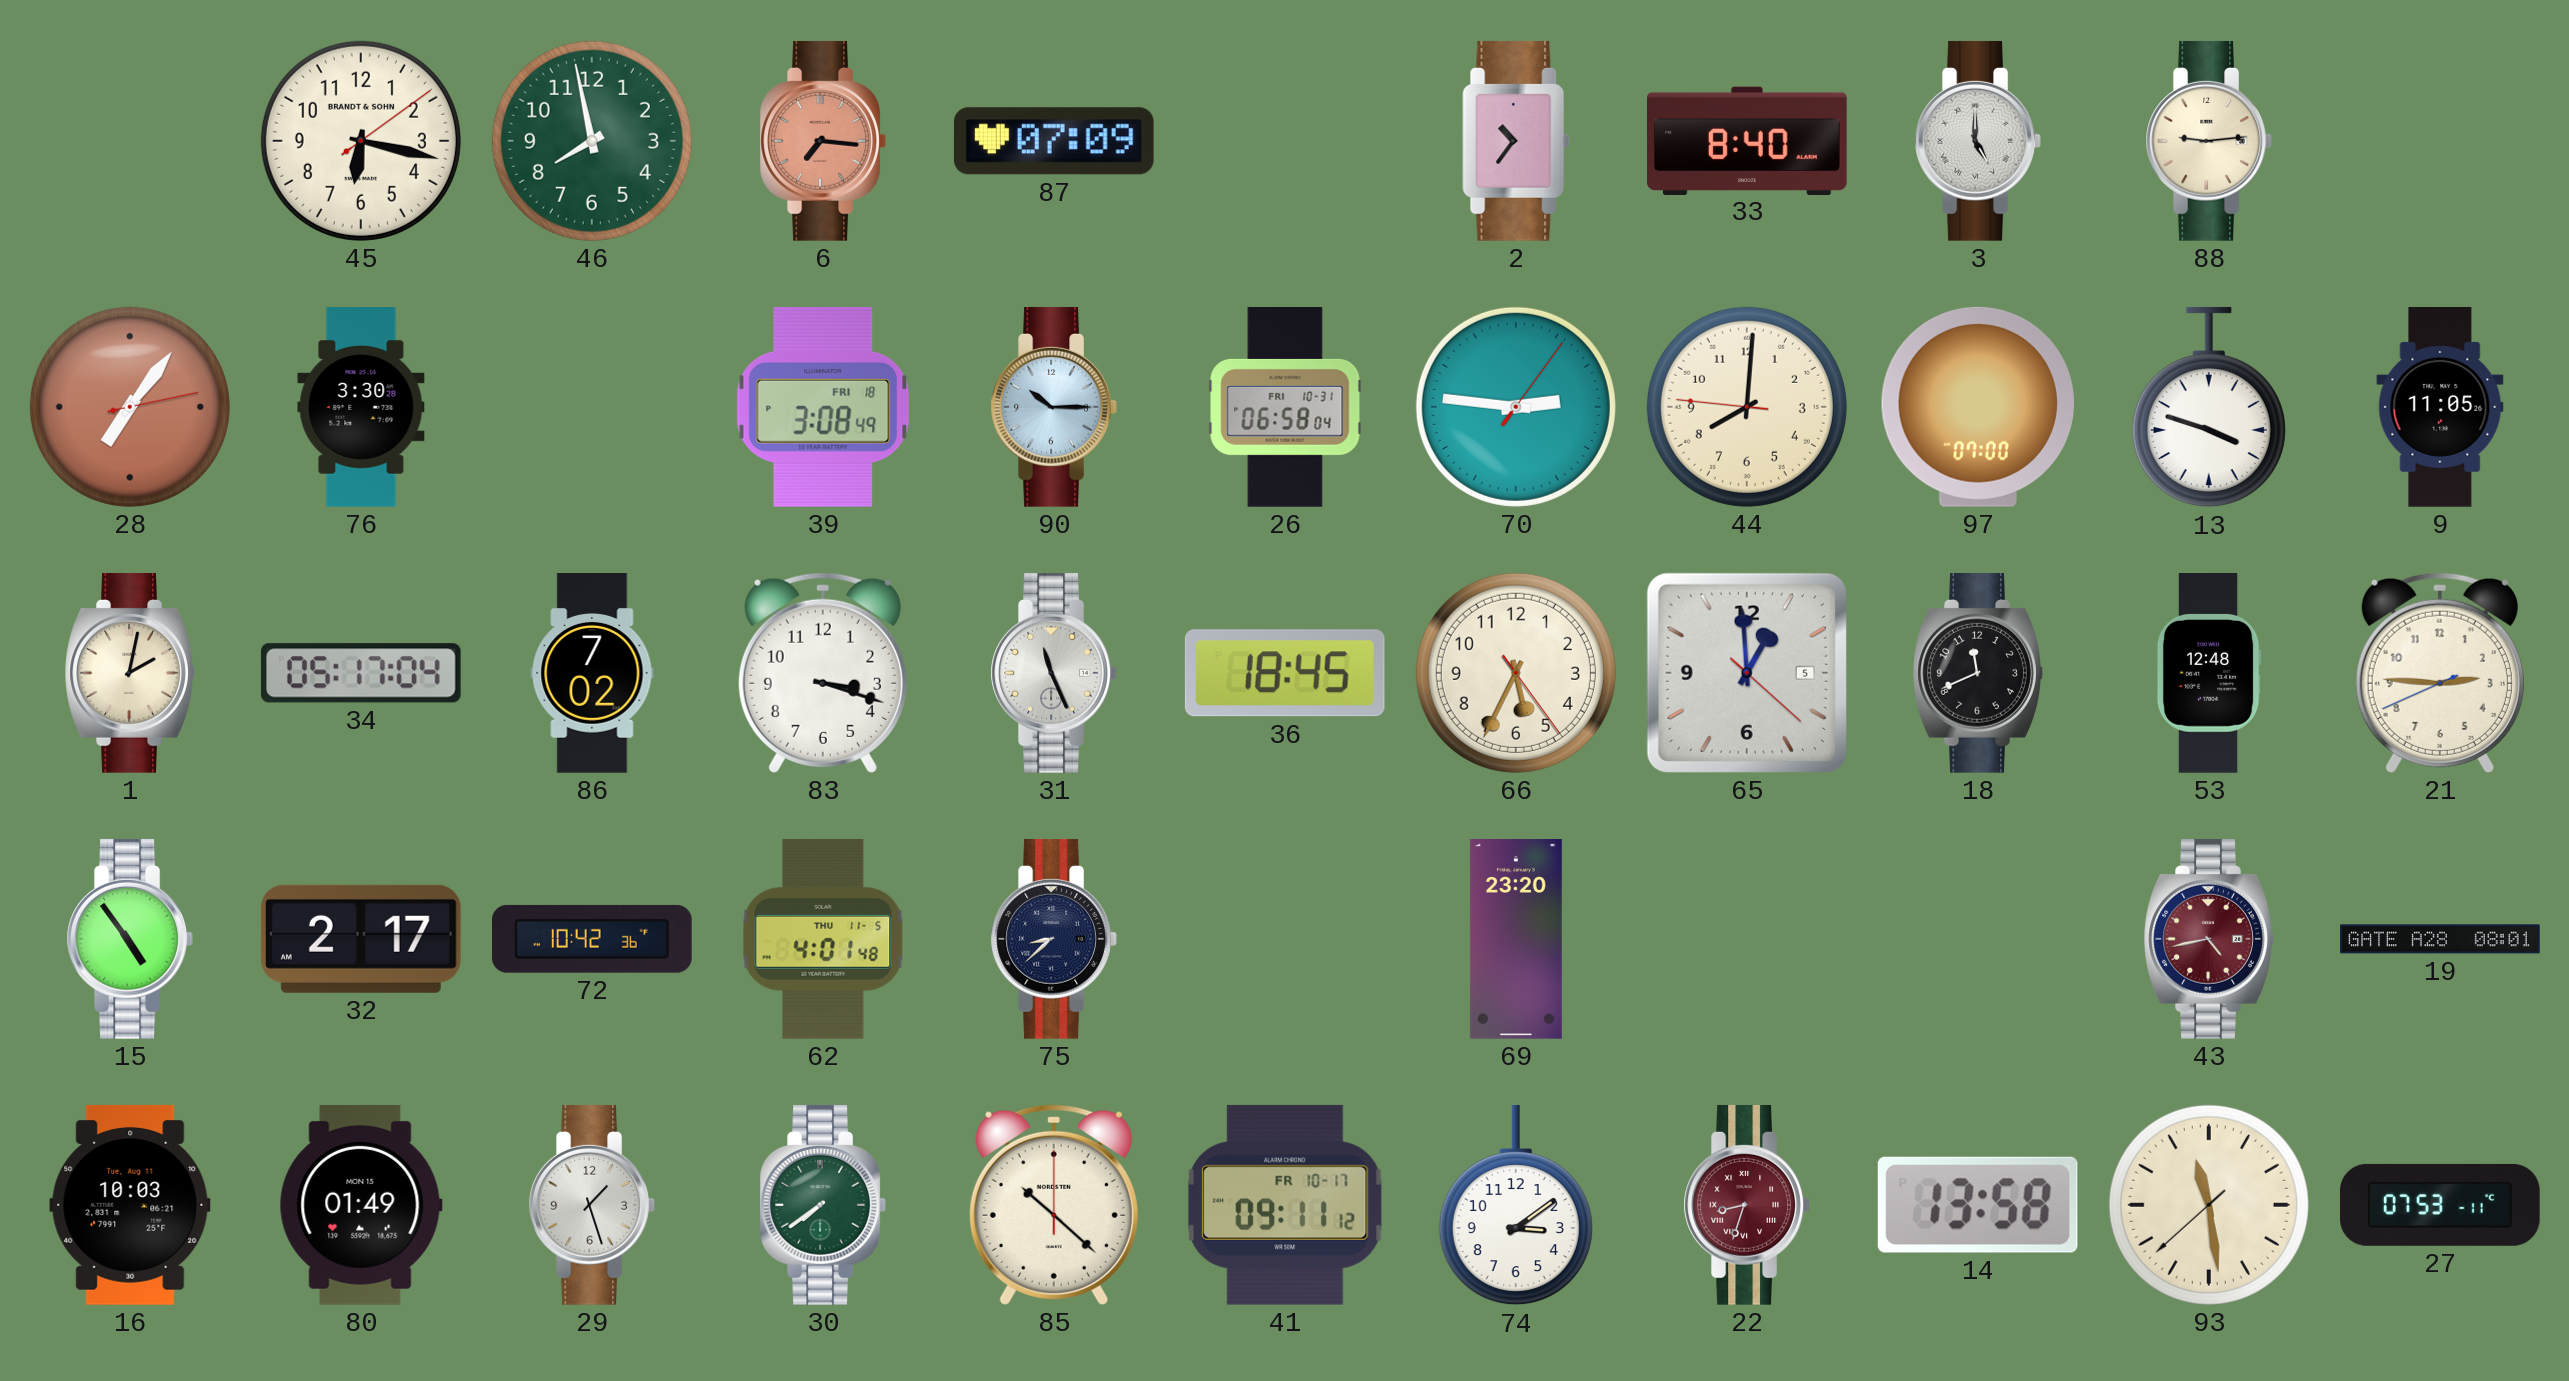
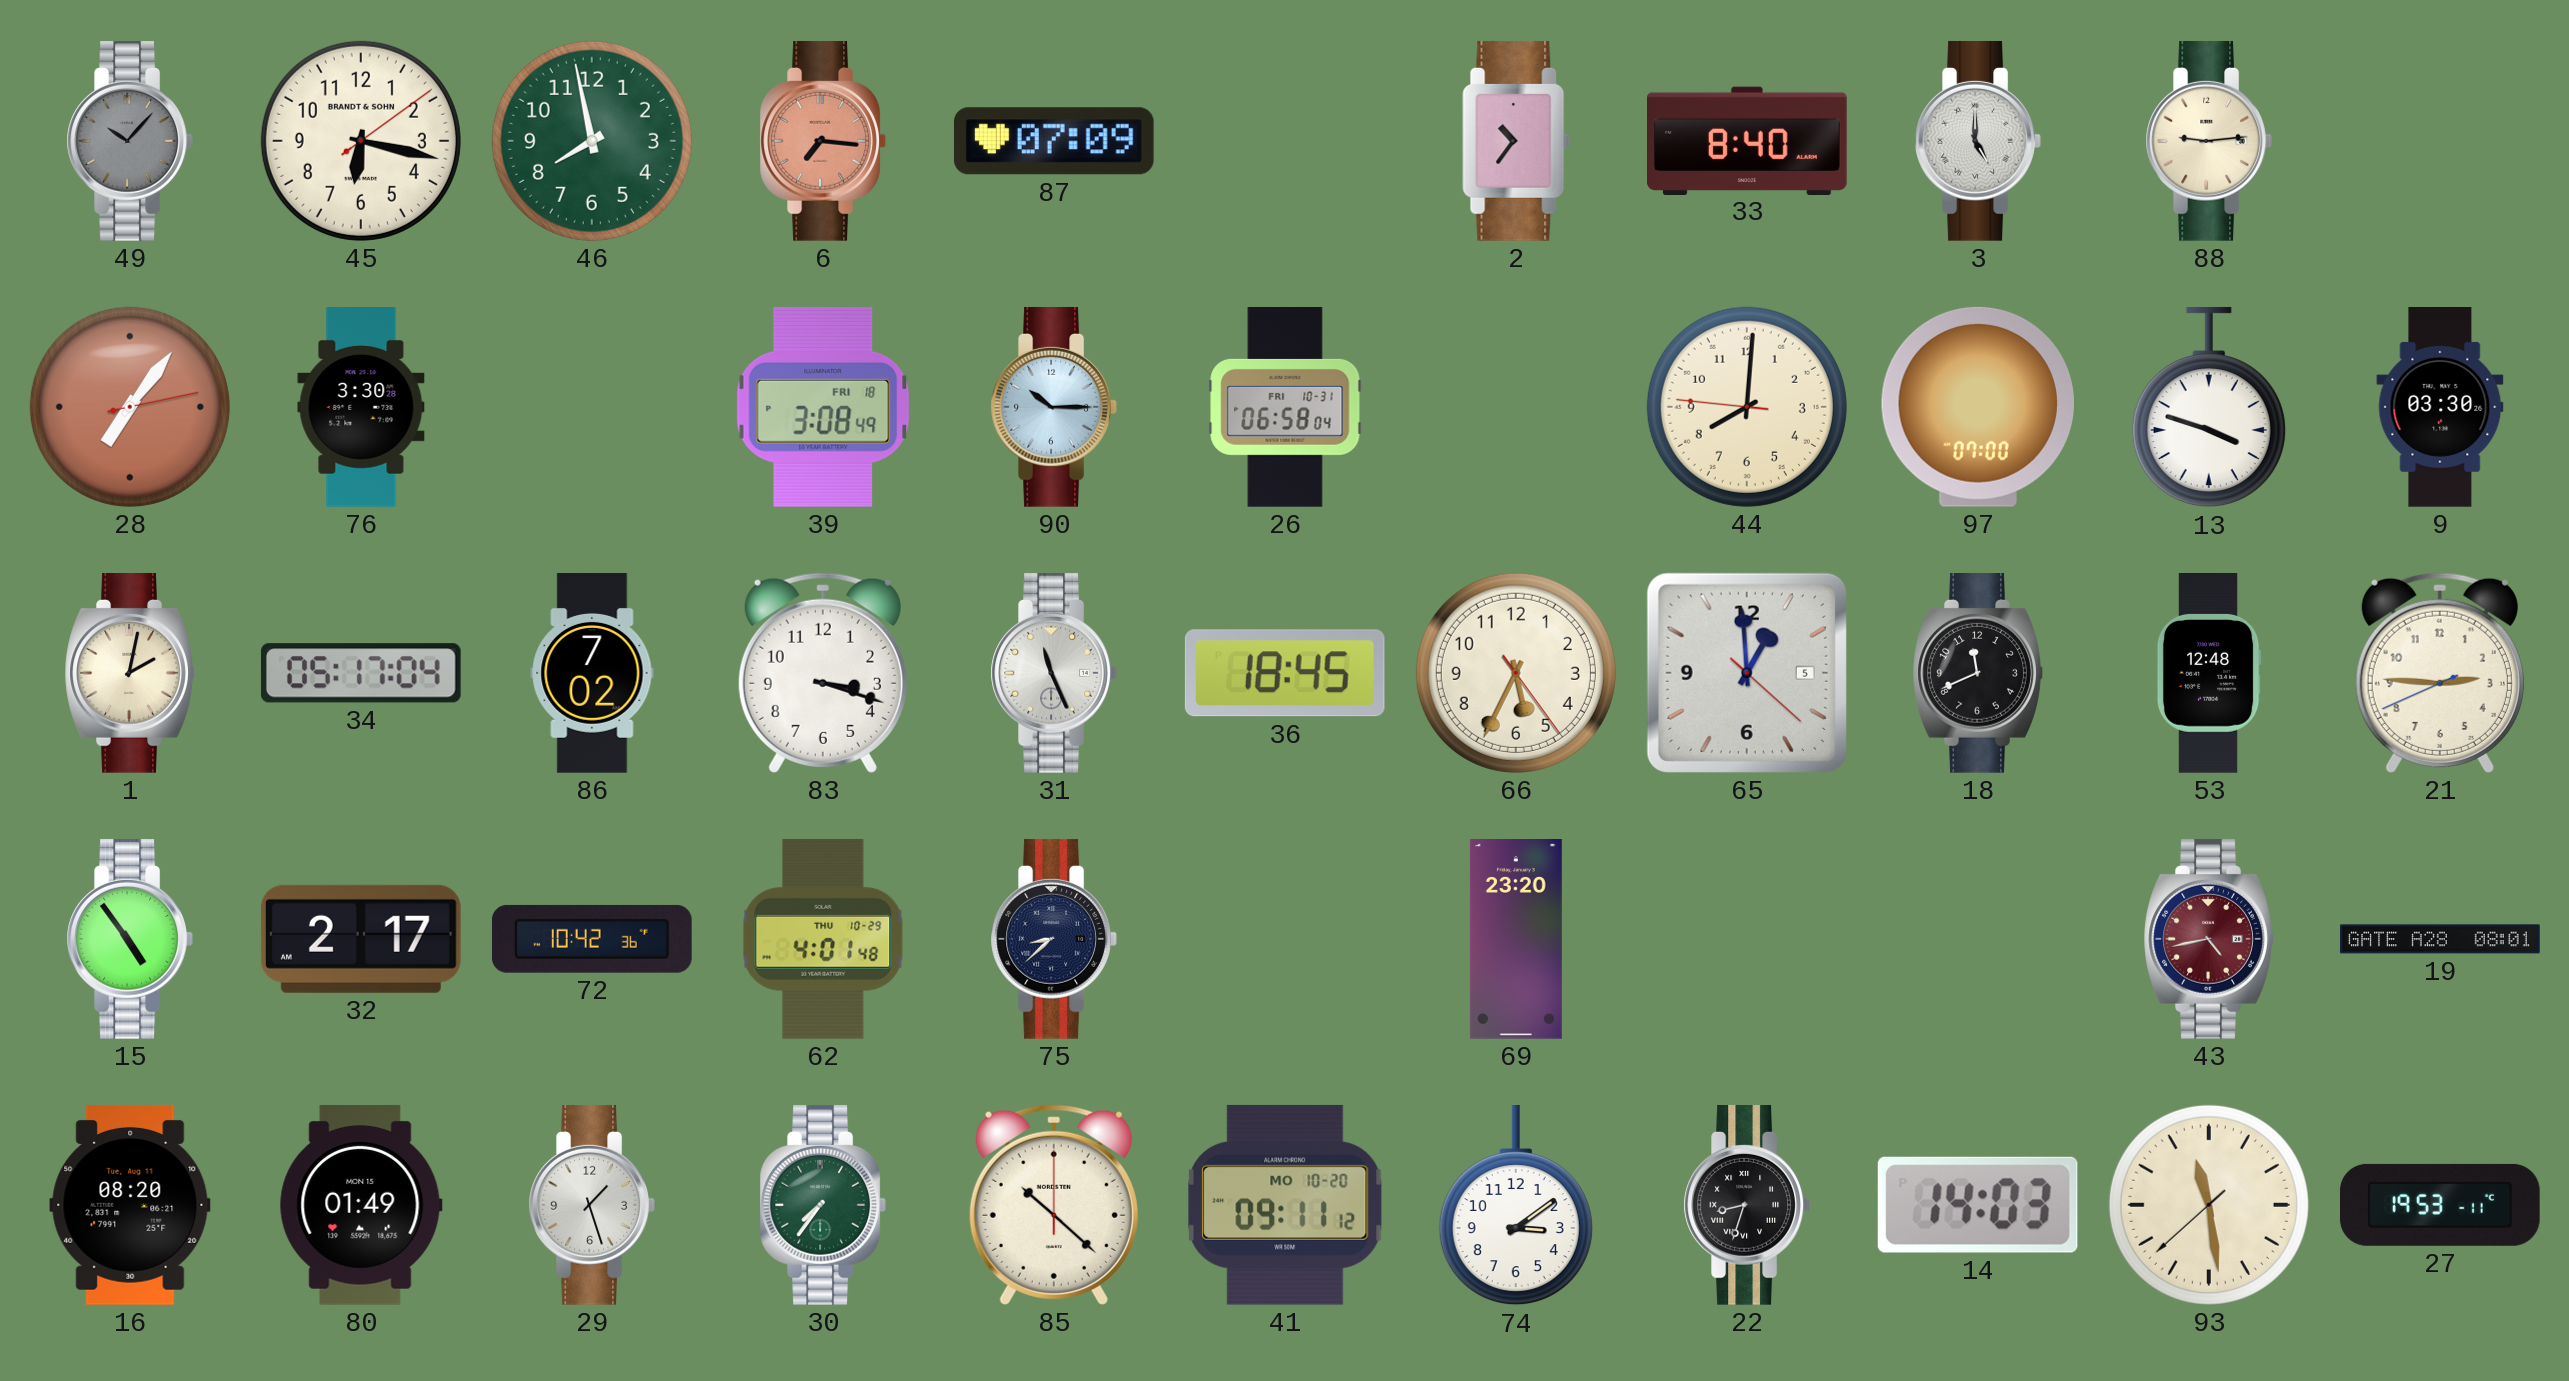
49: none -> 10:07 (130, 141)
70: 2:46 -> none (1516, 407)
9: 11:05 -> 03:30 (2440, 408)
62 date: THU 11-5 -> THU 10-29 (823, 939)
16: 10:03 -> 08:20 (130, 1205)
30: 7:39 -> 7:36 (823, 1205)
41 date: FR 10-17 -> MO 10-20 (1285, 1205)
22 dial: burgundy -> black (1747, 1205)
14: 13:58 -> 14:03 (1978, 1205)
27: 07:53 -> 19:53 (2441, 1205)
